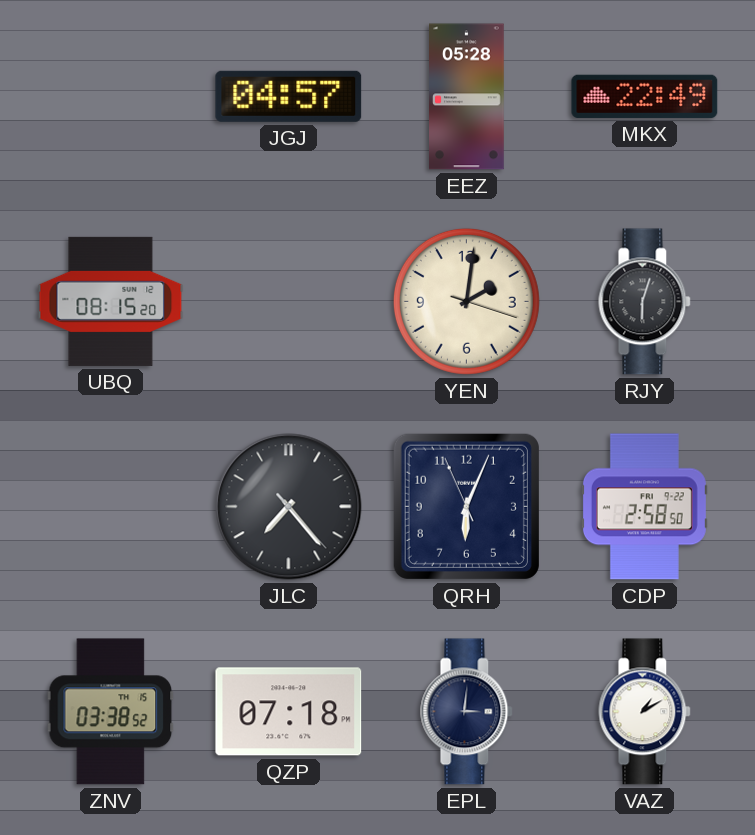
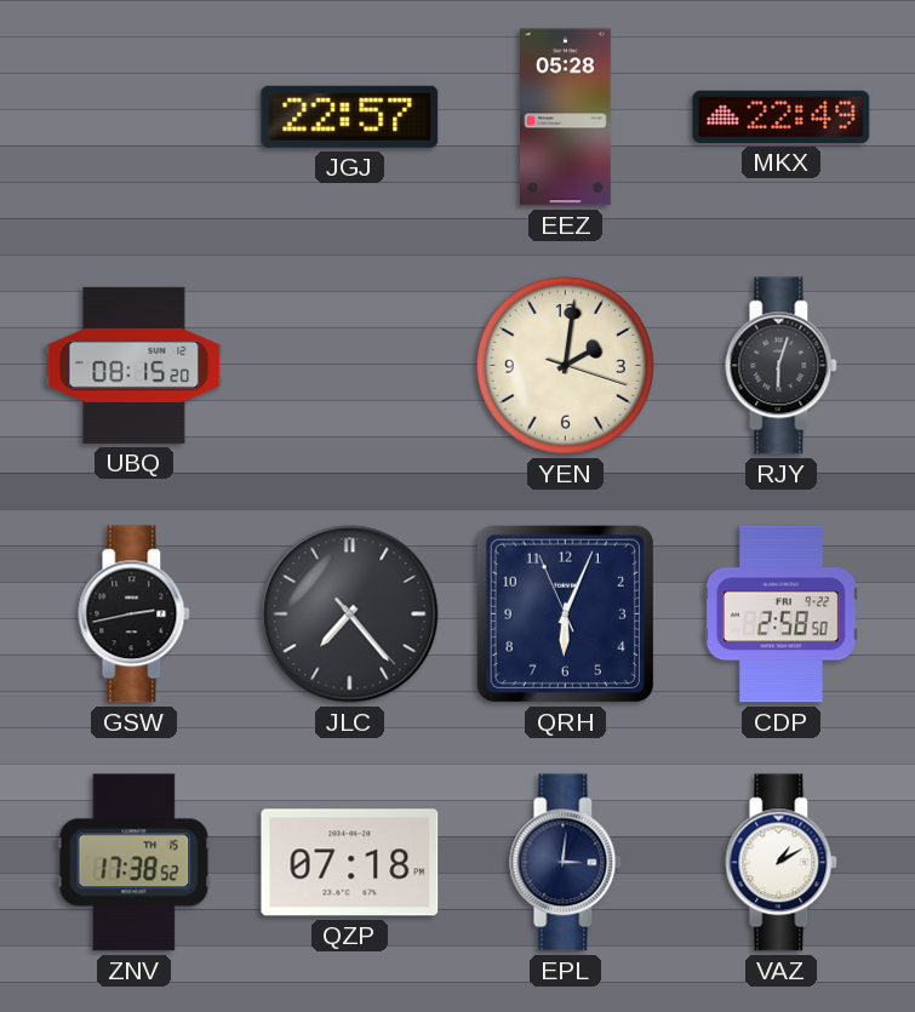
JGJ: 04:57 -> 22:57 (350, 116)
GSW: none -> 2:43 (135, 614)
ZNV: 03:38 -> 17:38 (135, 863)
